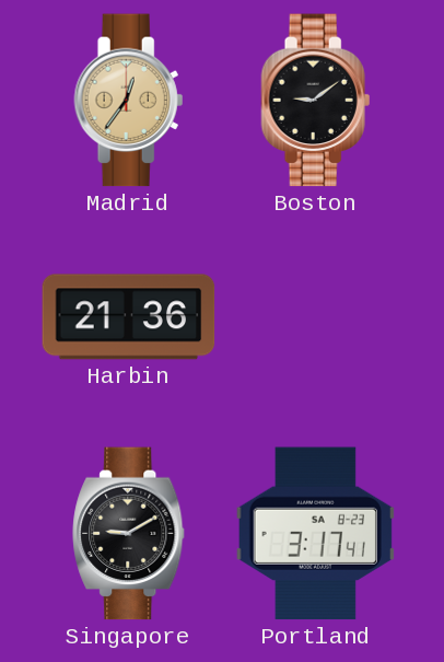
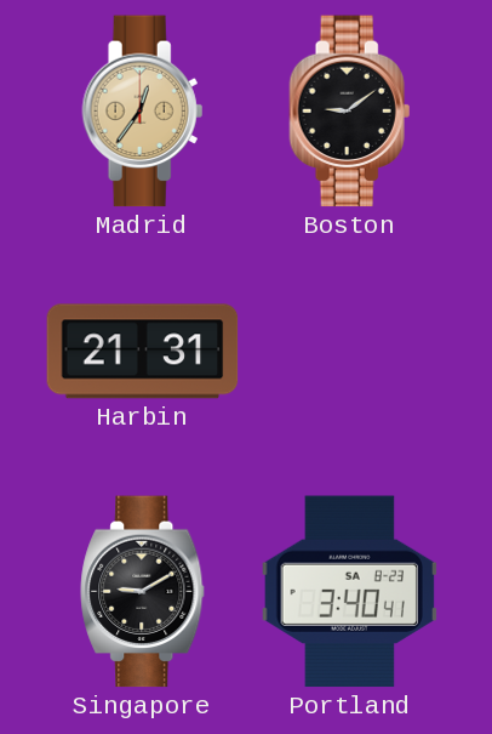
Harbin: 21:36 -> 21:31 (143, 352)
Portland: 3:17 -> 3:40 (349, 592)
